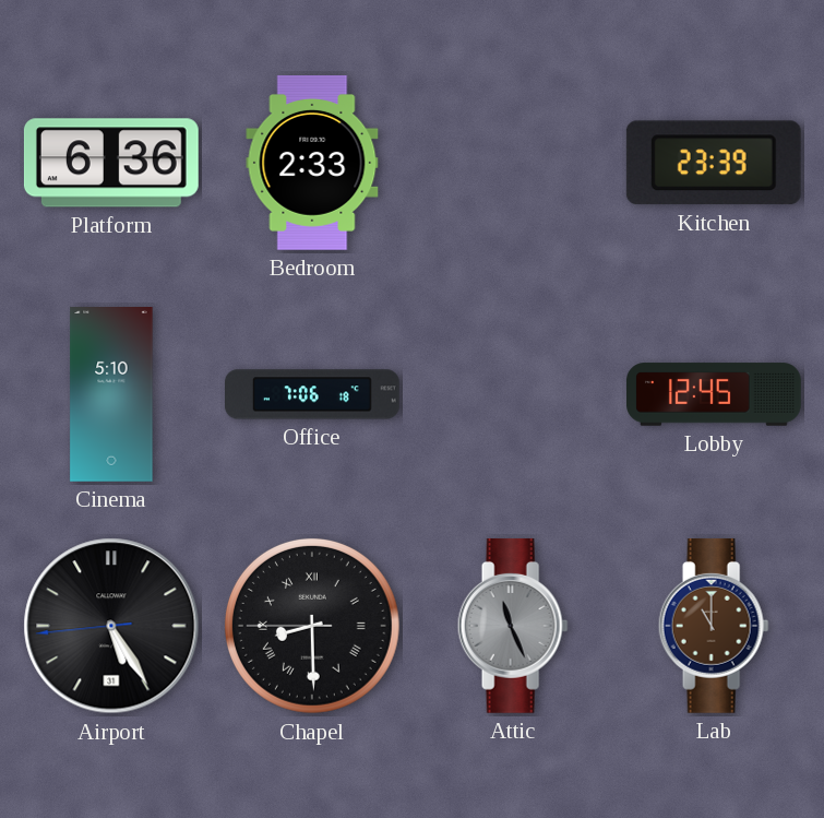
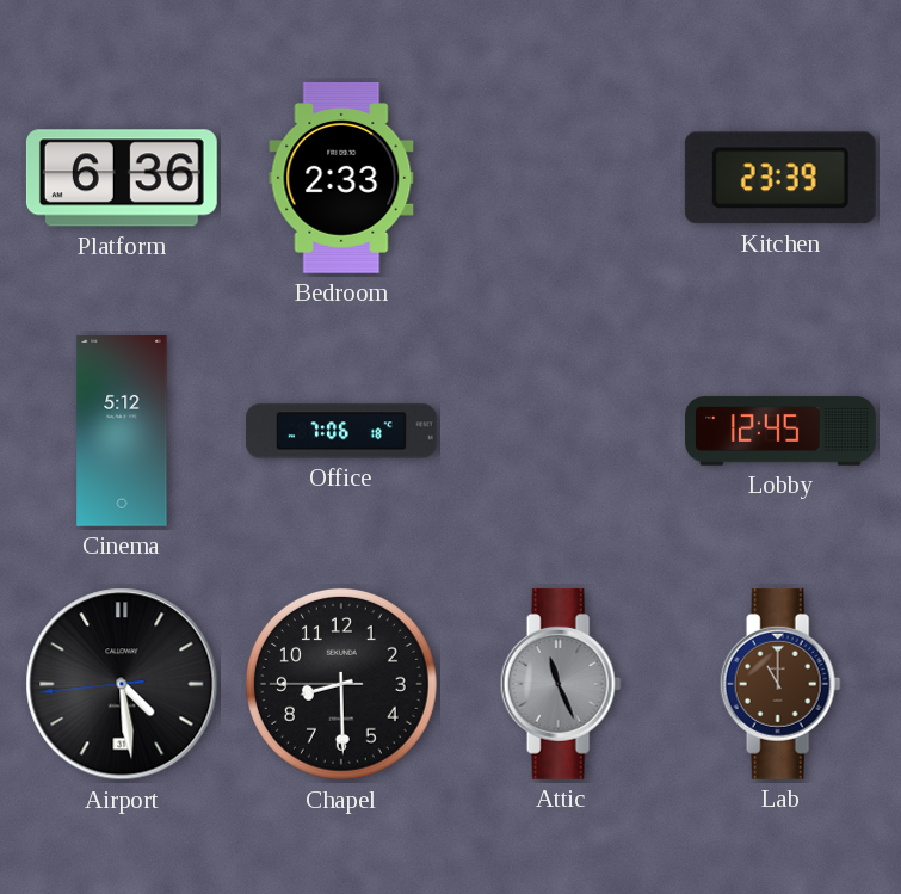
Cinema: 5:10 -> 5:12 (122, 432)
Airport: 5:24 -> 4:28 (122, 684)
Chapel numerals: Roman -> Arabic (341, 684)
